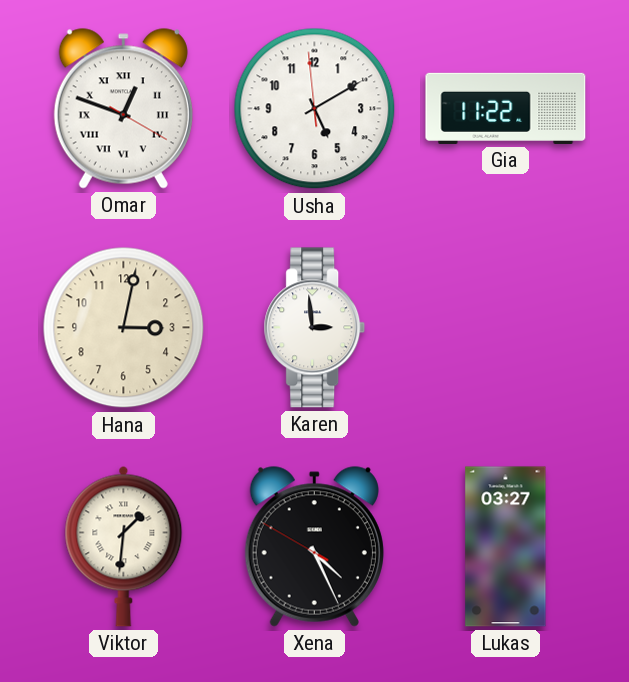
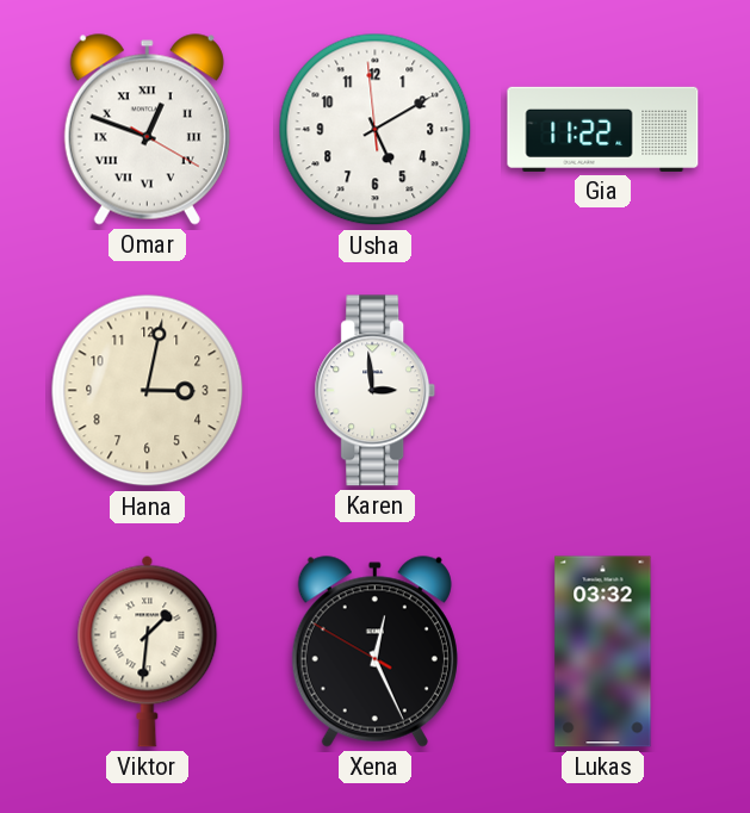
Xena: 4:25 -> 12:25 (374, 652)
Lukas: 03:27 -> 03:32 (603, 652)
